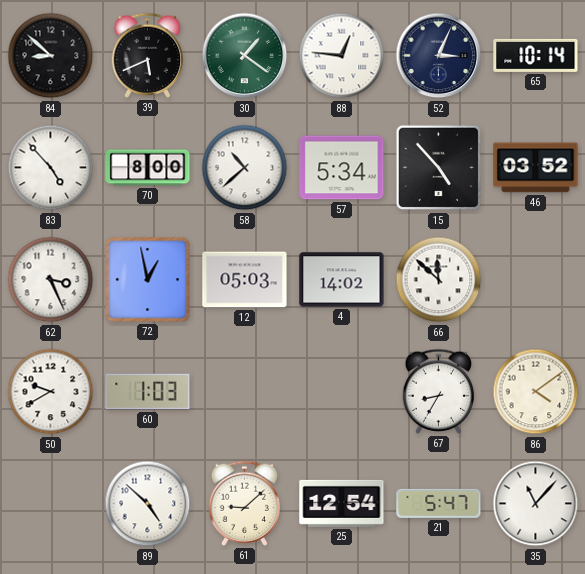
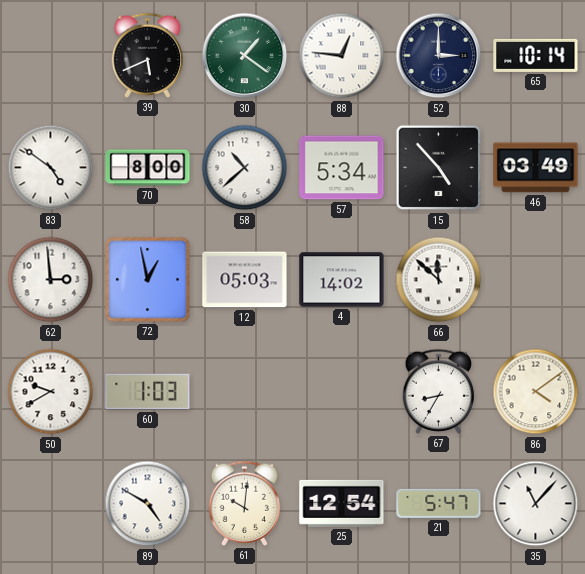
84: 8:52 -> none (51, 56)
52: 3:04 -> 3:00 (439, 56)
83: 4:53 -> 4:51 (51, 168)
46: 03:52 -> 03:49 (536, 168)
62: 3:26 -> 2:59 (51, 280)
89: 4:52 -> 4:50 (148, 504)
61: 9:08 -> 10:01 (245, 503)
